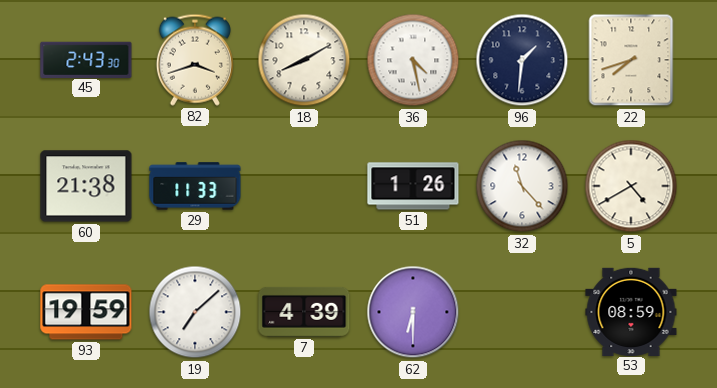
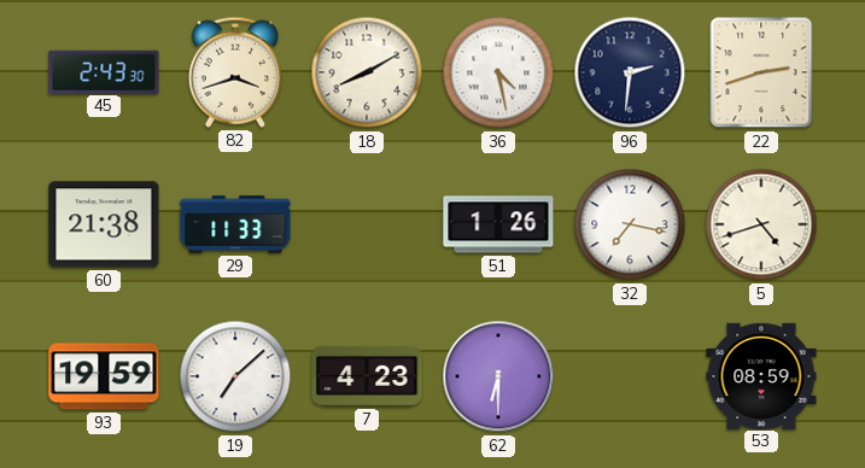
96: 1:31 -> 2:31 (630, 72)
22: 7:42 -> 2:42 (761, 72)
32: 11:23 -> 7:17 (630, 224)
5: 4:40 -> 4:42 (761, 224)
7: 4:39 -> 4:23 (367, 376)
